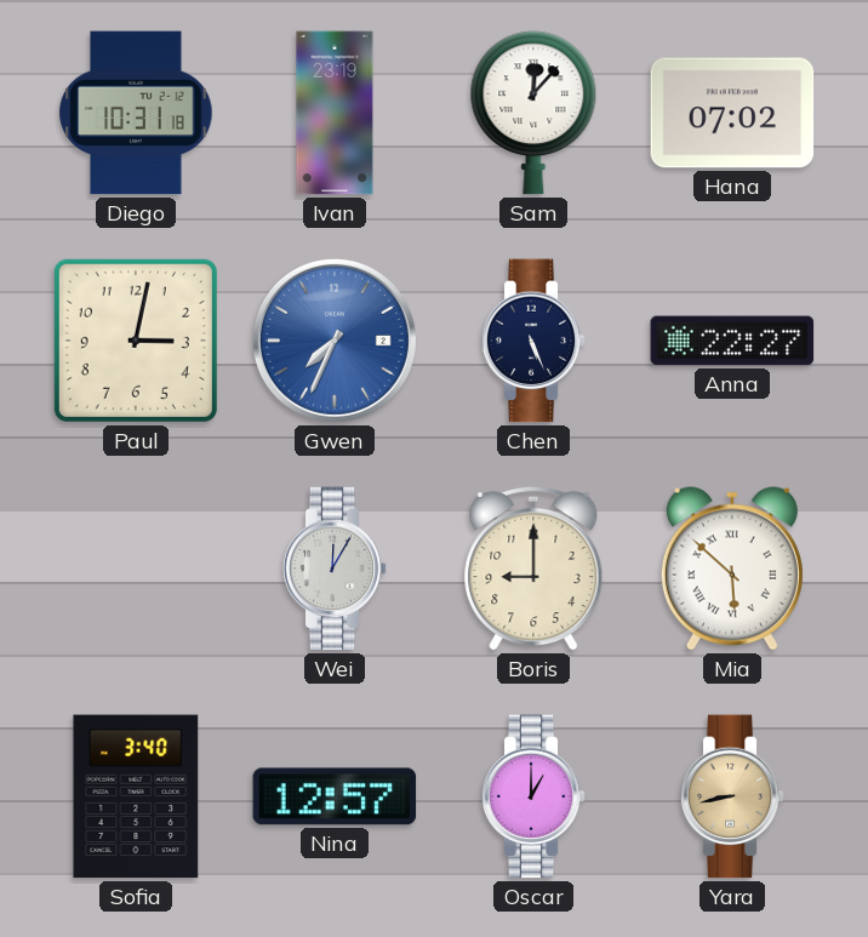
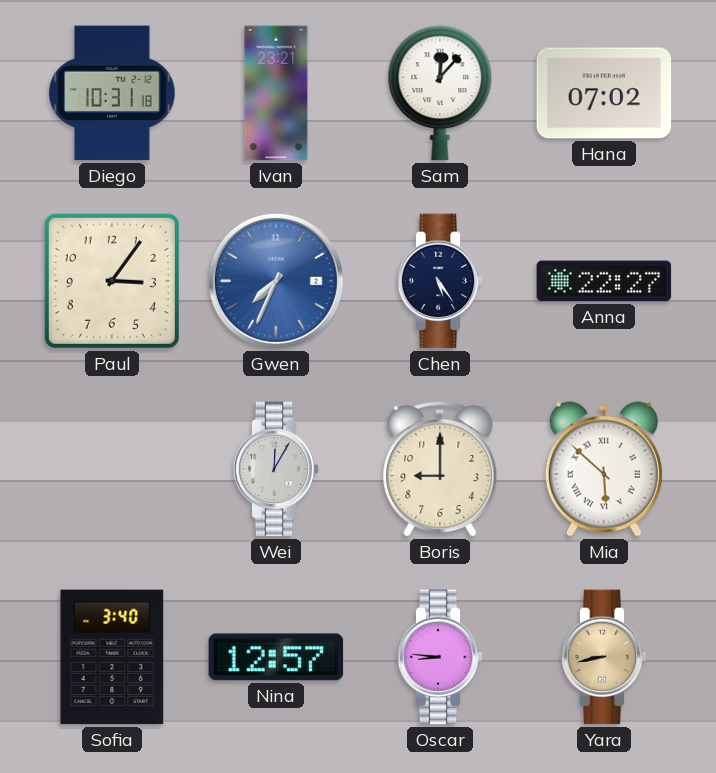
Ivan: 23:19 -> 23:21 (276, 93)
Paul: 3:02 -> 3:06 (112, 281)
Chen: 5:26 -> 5:24 (440, 281)
Oscar: 1:00 -> 8:46 (440, 657)
